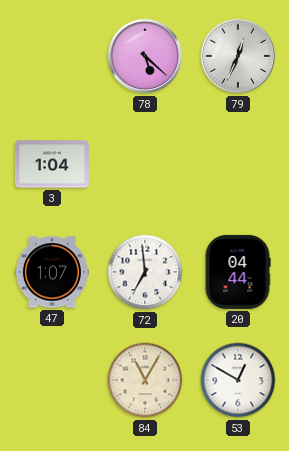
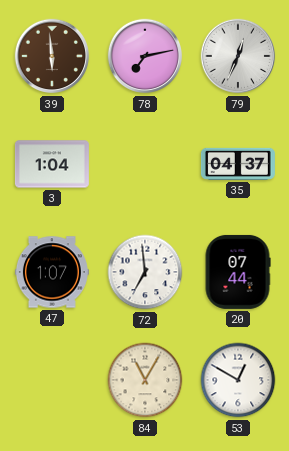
39: none -> 5:59 (52, 56)
78: 5:22 -> 7:13 (145, 56)
35: none -> 04:37 (238, 164)
20: 04:44 -> 07:44 (238, 272)
